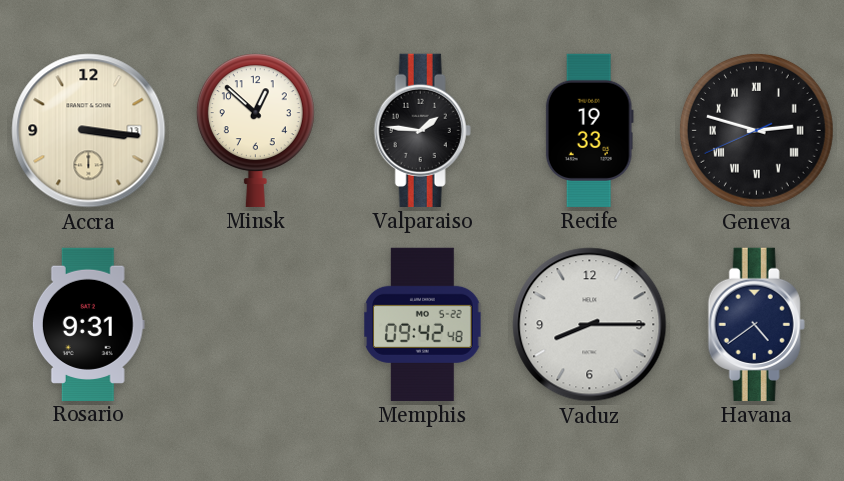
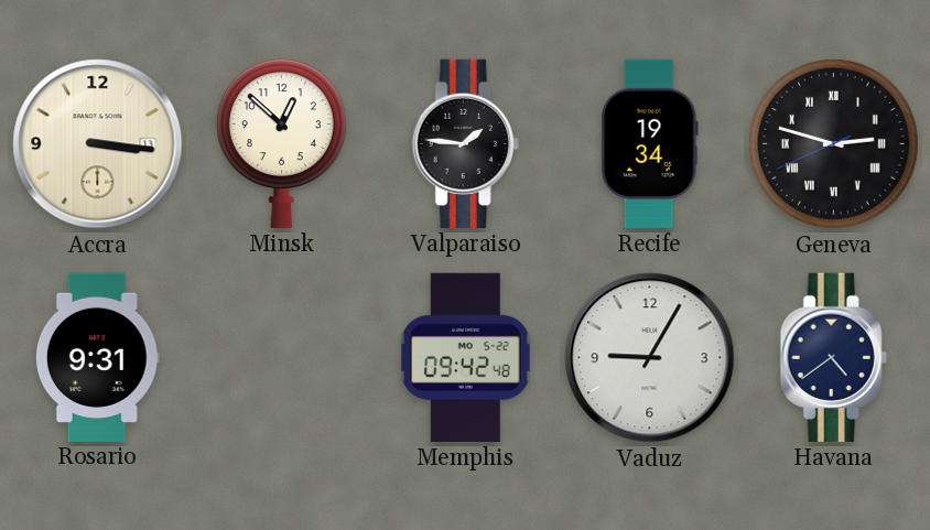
Recife: 19:33 -> 19:34 (649, 143)
Vaduz: 8:15 -> 9:05 (650, 358)
